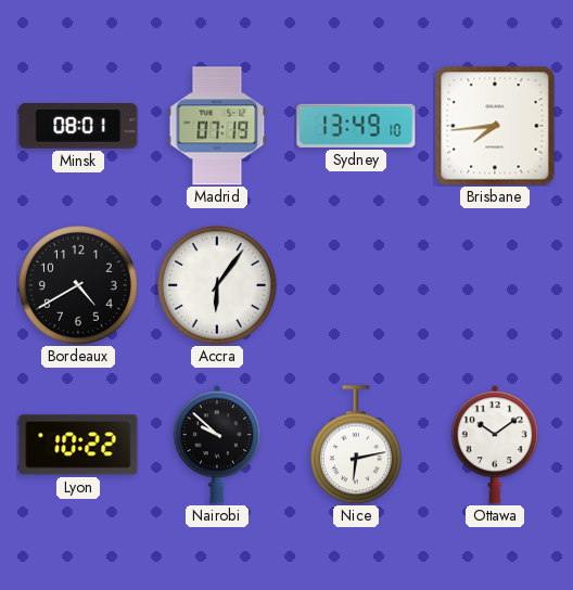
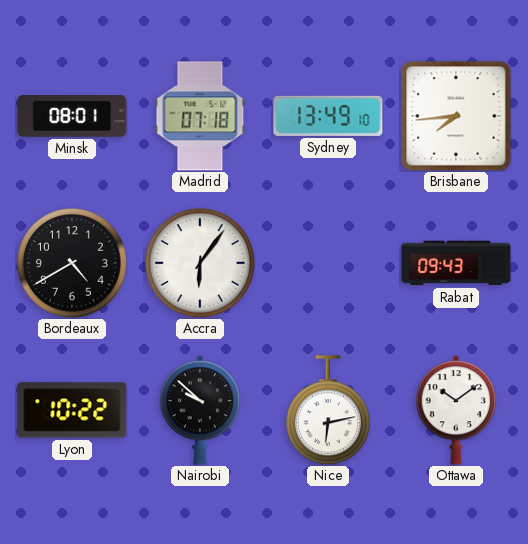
Madrid: 07:19 -> 07:18 (200, 116)
Rabat: none -> 09:43 (456, 263)
